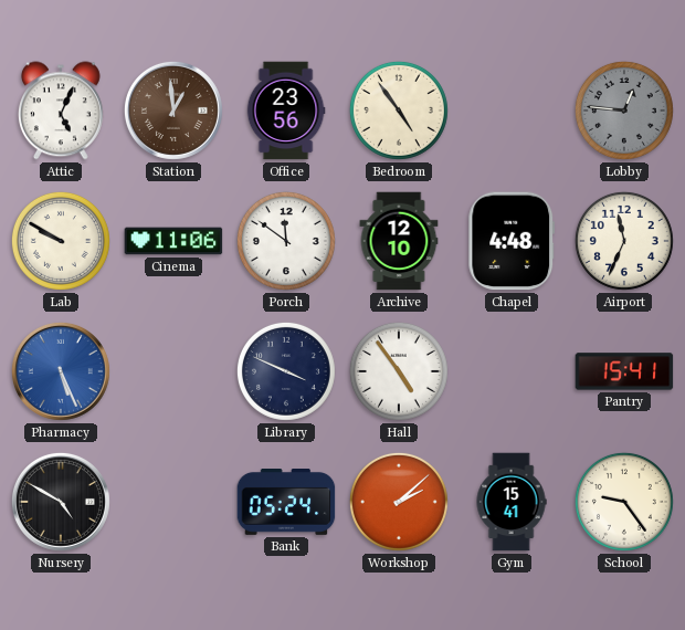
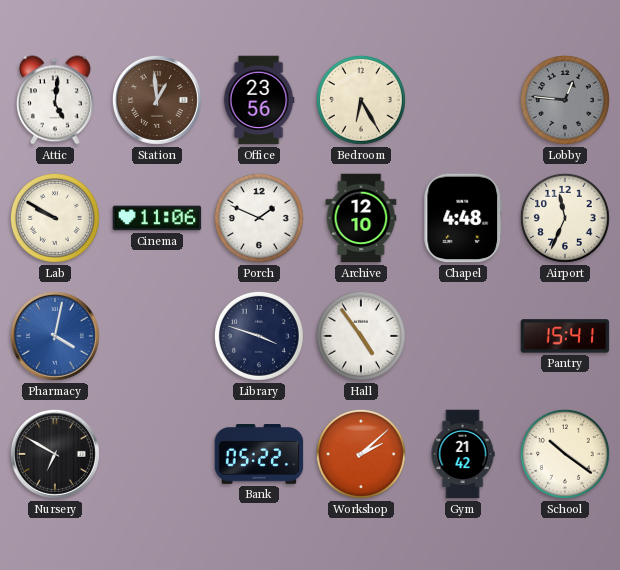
Attic: 5:04 -> 5:01 (55, 100)
Bedroom: 4:54 -> 6:25 (361, 100)
Porch: 11:51 -> 1:49 (259, 218)
Pharmacy: 5:26 -> 4:02 (55, 336)
Library: 3:49 -> 3:48 (259, 336)
Nursery: 4:50 -> 6:50 (55, 454)
Bank: 05:24 -> 05:22 (259, 455)
Gym: 15:41 -> 21:42 (463, 454)
School: 9:24 -> 10:21 (565, 454)
